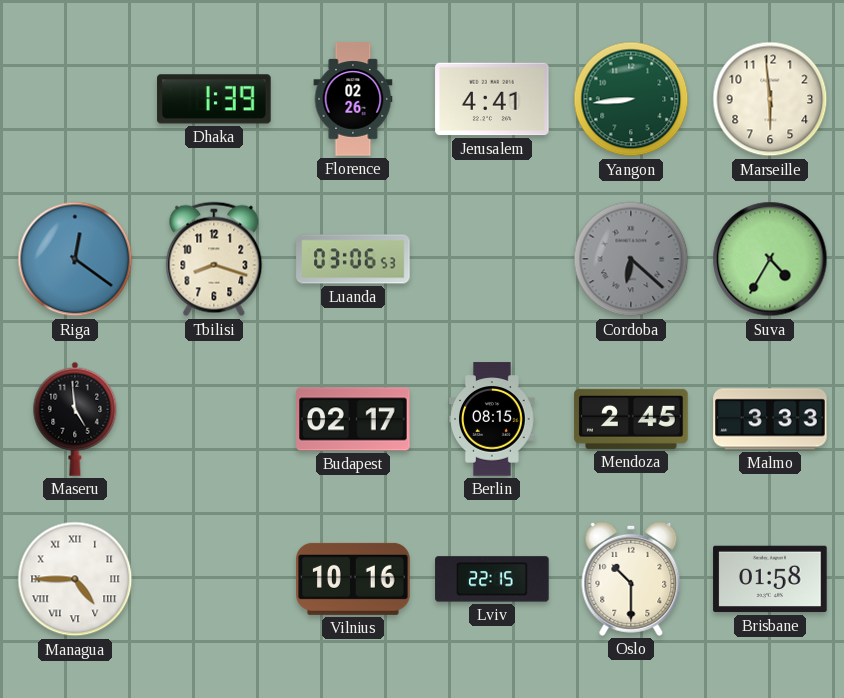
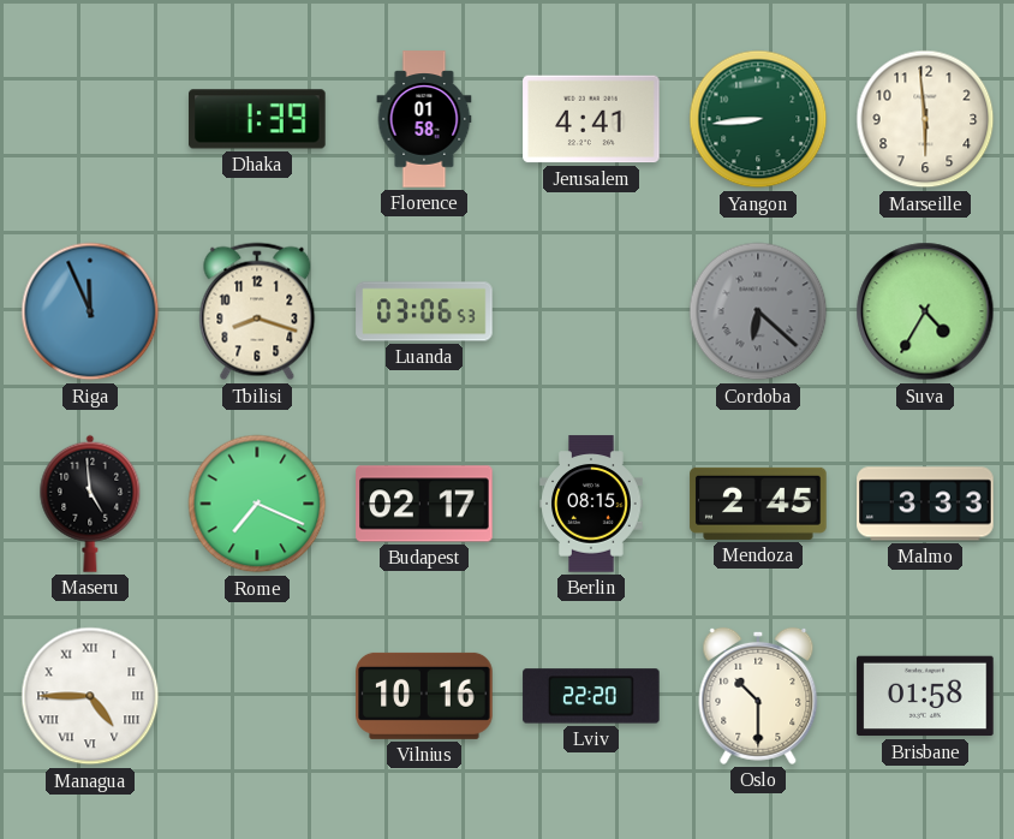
Florence: 02:26 -> 01:58 (424, 119)
Riga: 12:21 -> 11:56 (90, 311)
Rome: none -> 7:19 (257, 504)
Lviv: 22:15 -> 22:20 (591, 696)
